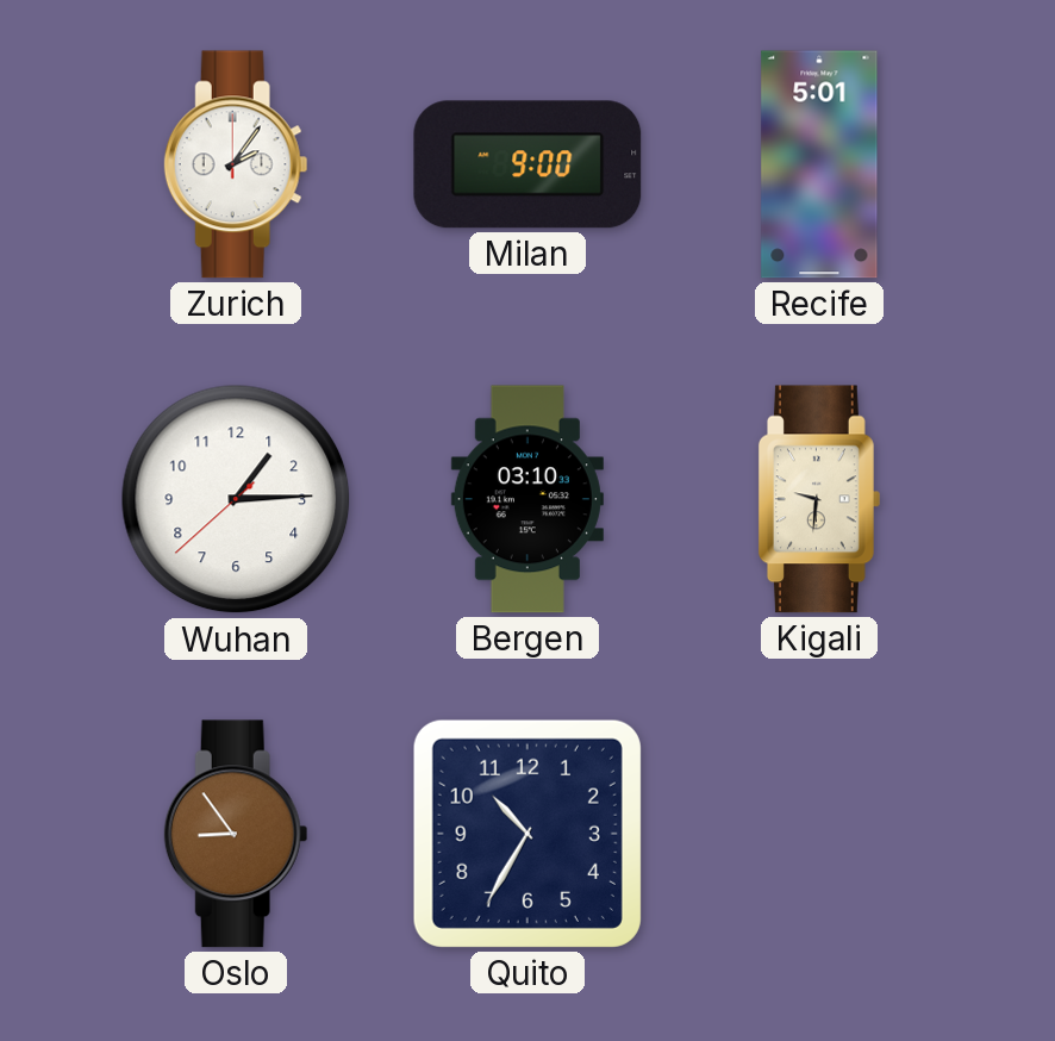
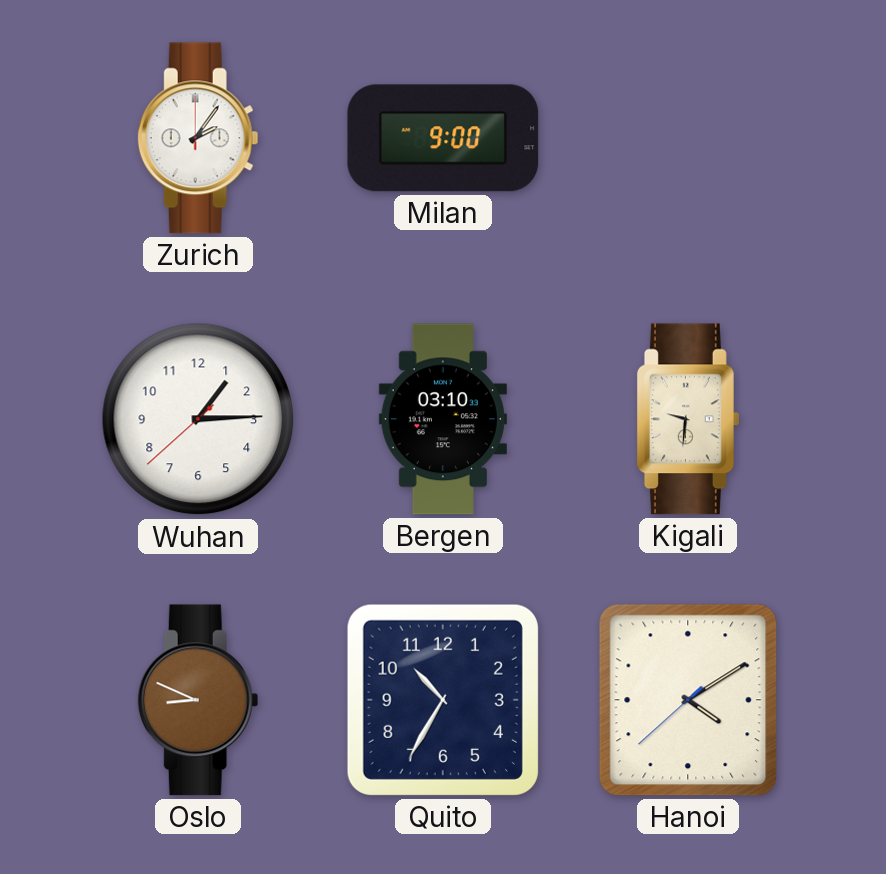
Recife: 5:01 -> none (819, 164)
Oslo: 8:54 -> 8:49 (198, 700)
Hanoi: none -> 4:09 (688, 700)
